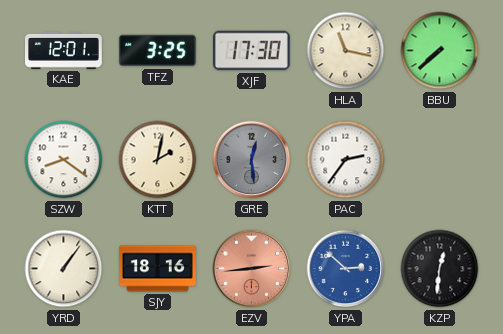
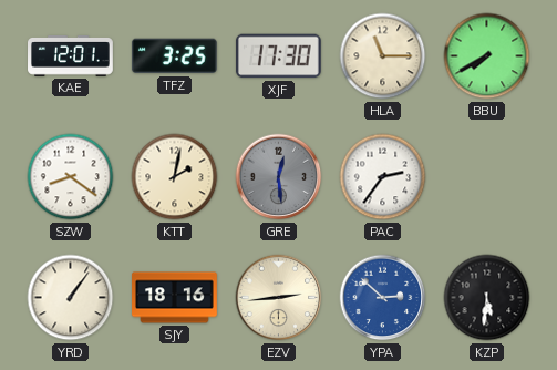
HLA: 11:17 -> 11:15 (383, 56)
BBU: 7:38 -> 7:40 (487, 56)
EZV dial: salmon -> cream (279, 298)
KZP: 12:31 -> 5:31 (487, 298)
